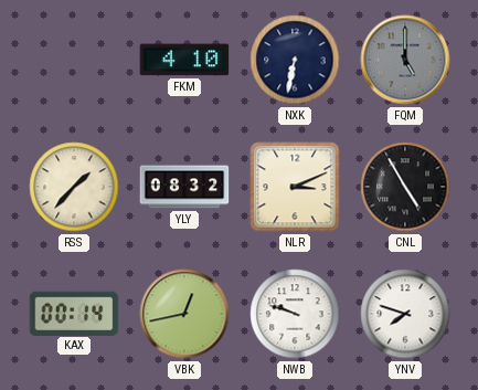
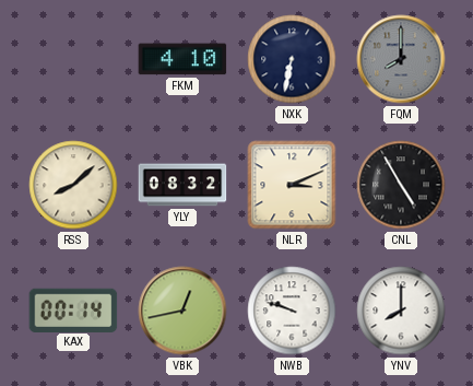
FQM: 5:00 -> 8:00 (401, 59)
RSS: 1:37 -> 8:08 (73, 185)
YNV: 7:48 -> 8:00 (401, 311)
